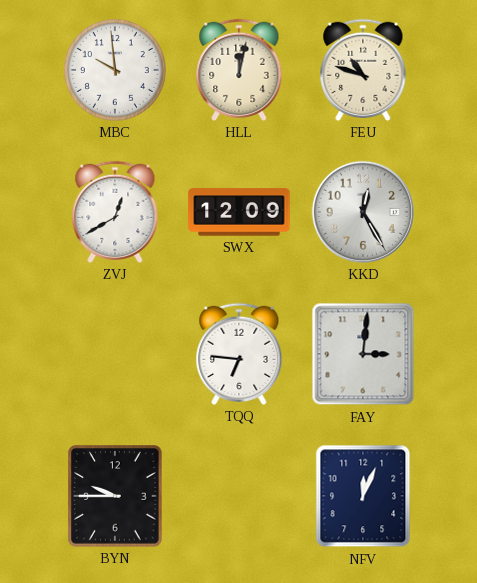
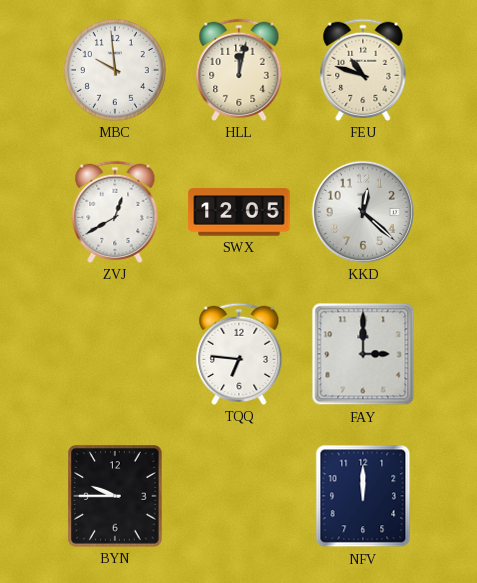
SWX: 12:09 -> 12:05 (239, 212)
KKD: 12:25 -> 12:22 (363, 212)
FAY: 3:01 -> 3:00 (363, 354)
NFV: 12:04 -> 12:00 (363, 496)
